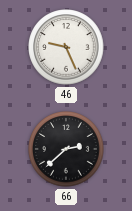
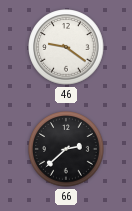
46: 9:26 -> 9:21 (66, 47)
